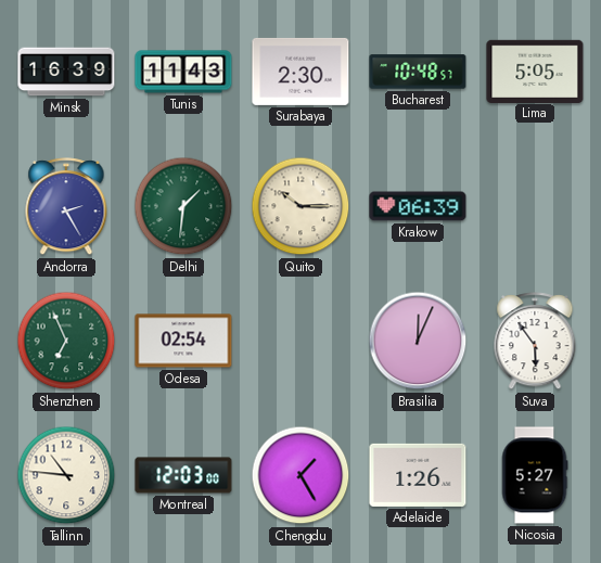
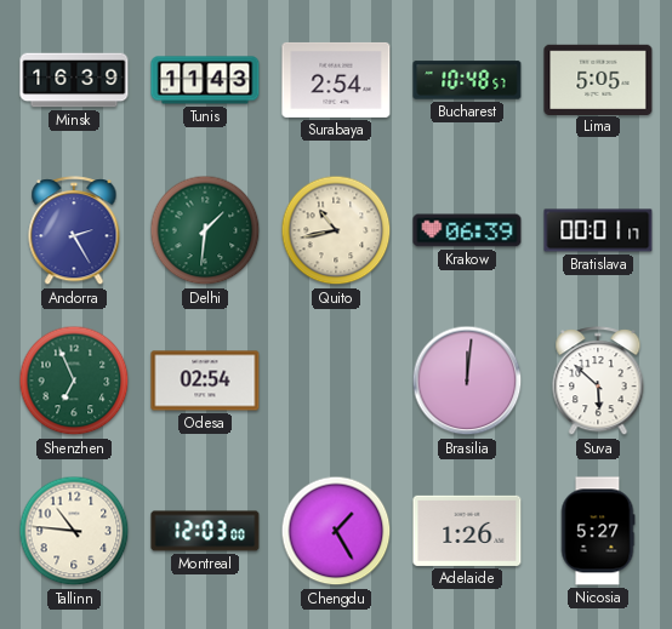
Surabaya: 2:30 -> 2:54 (336, 80)
Quito: 10:15 -> 10:43 (336, 230)
Bratislava: none -> 00:01 (598, 230)
Brasilia: 12:04 -> 12:01 (467, 381)
Suva: 5:54 -> 5:52 (598, 382)
